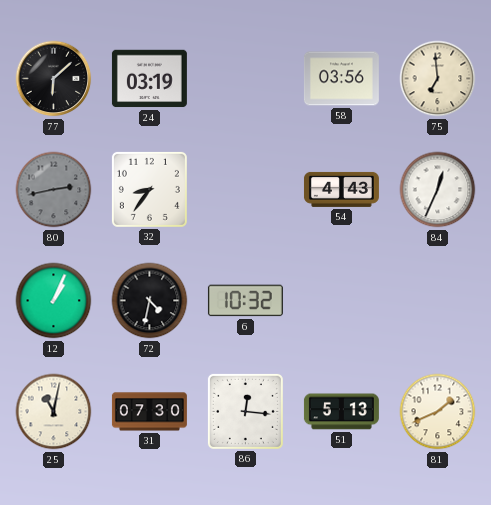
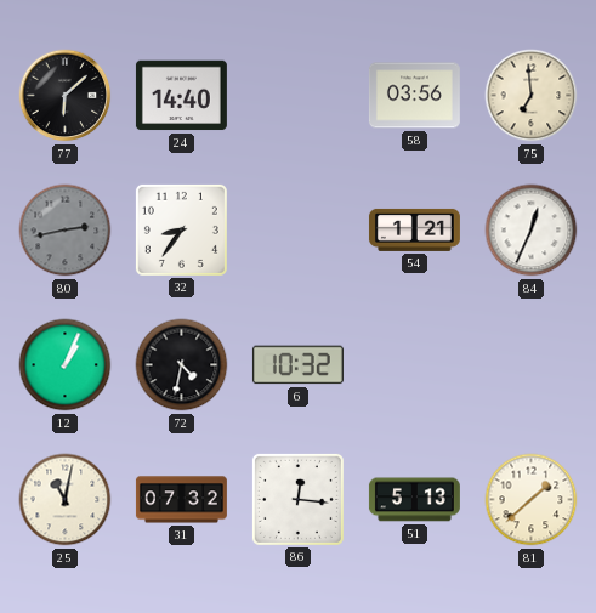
24: 03:19 -> 14:40 (181, 96)
54: 4:43 -> 1:21 (414, 229)
31: 07:30 -> 07:32 (181, 500)
81: 1:41 -> 1:38 (532, 500)
